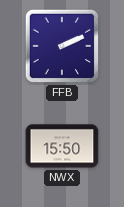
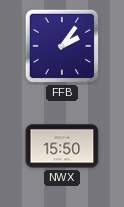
FFB: 2:11 -> 2:06 (62, 46)
